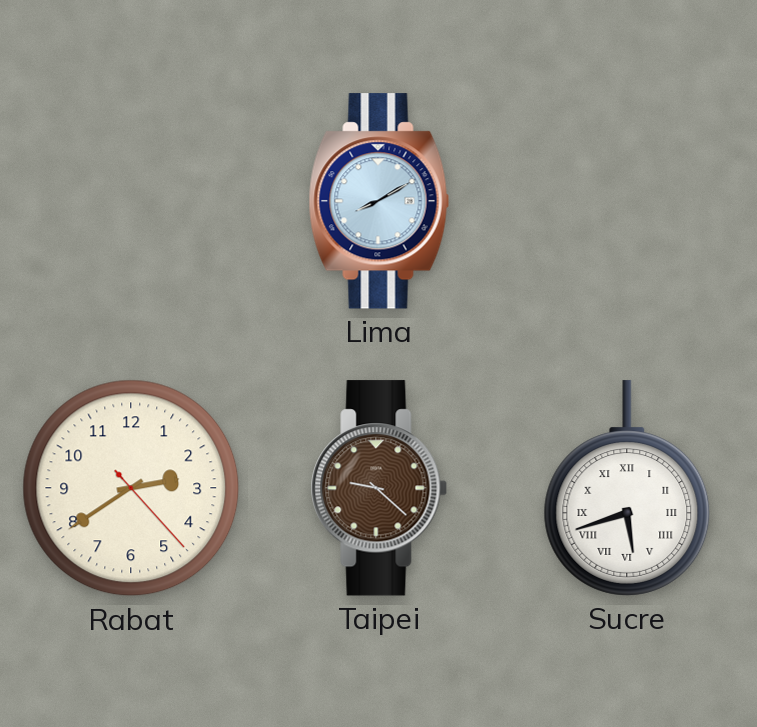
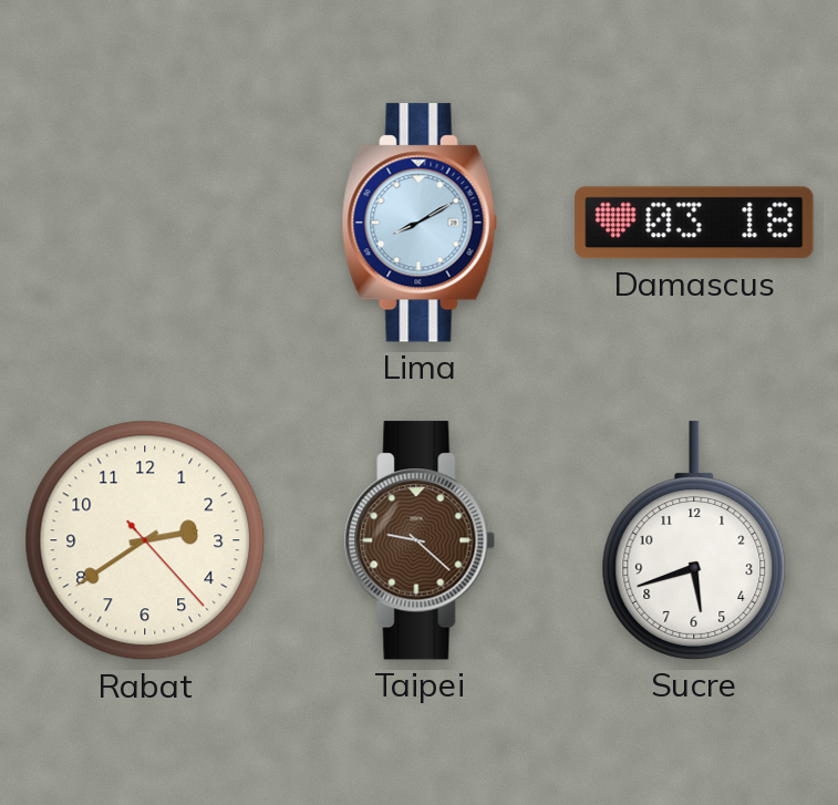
Damascus: none -> 03:18 (694, 223)
Sucre numerals: Roman -> Arabic (694, 540)
